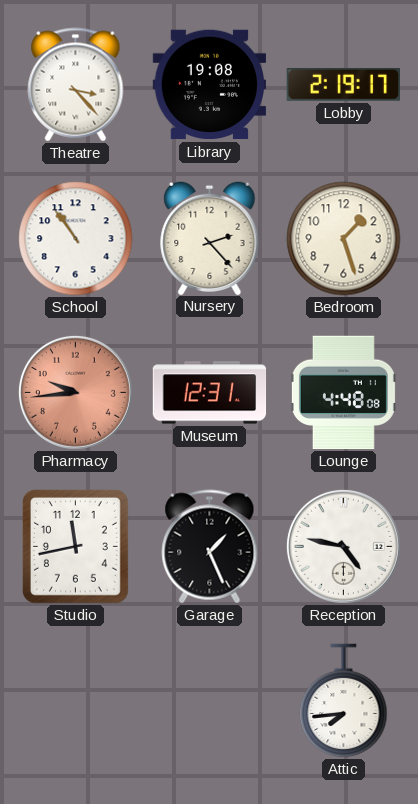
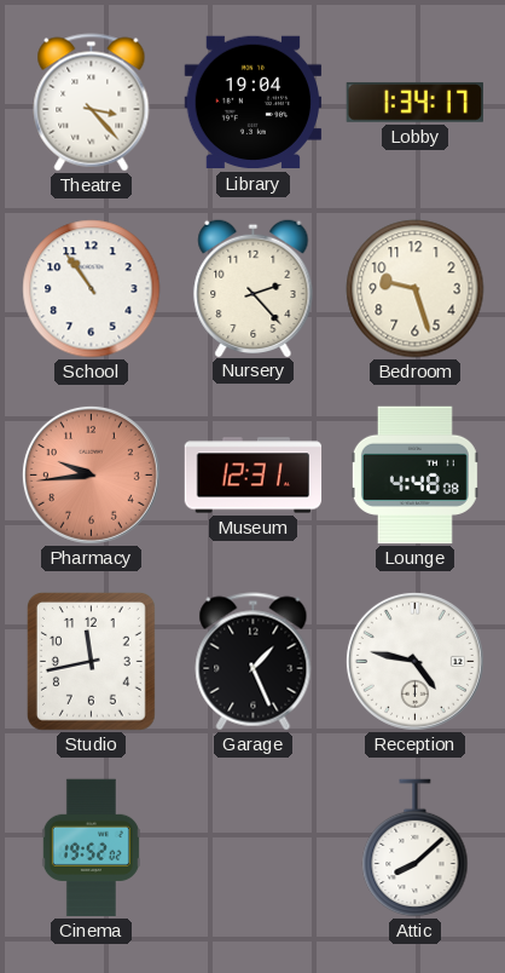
Library: 19:08 -> 19:04 (254, 103)
Lobby: 2:19 -> 1:34 (414, 102)
Bedroom: 1:27 -> 9:27 (416, 289)
Cinema: none -> 19:52 (91, 848)
Attic: 7:44 -> 8:08 (416, 848)
